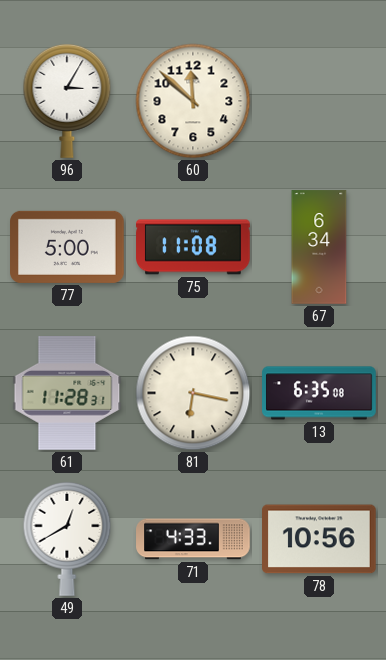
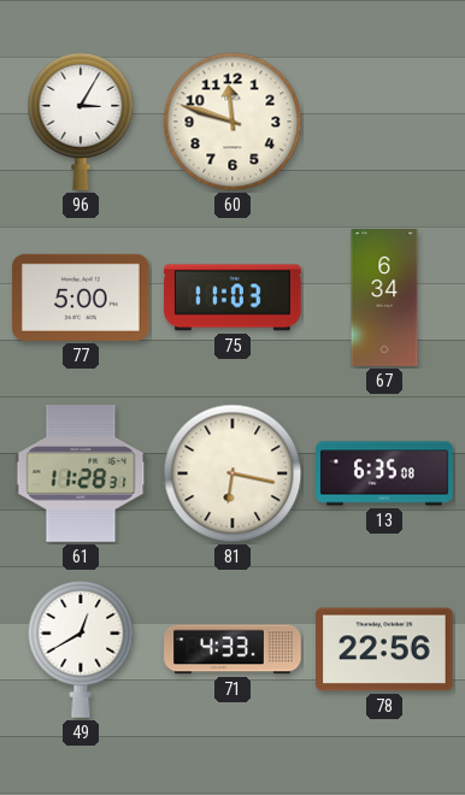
60: 11:52 -> 11:48 (232, 122)
75: 11:08 -> 11:03 (232, 298)
78: 10:56 -> 22:56 (385, 649)
